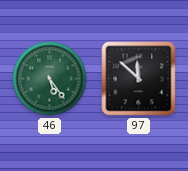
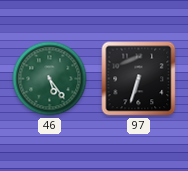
97: 11:52 -> 6:33 (139, 79)
